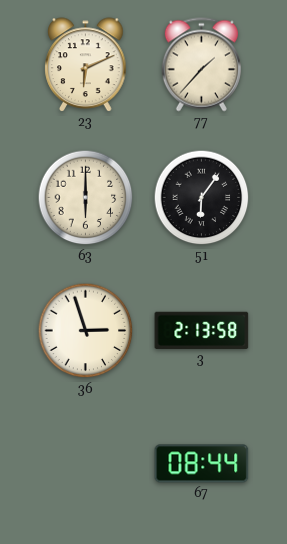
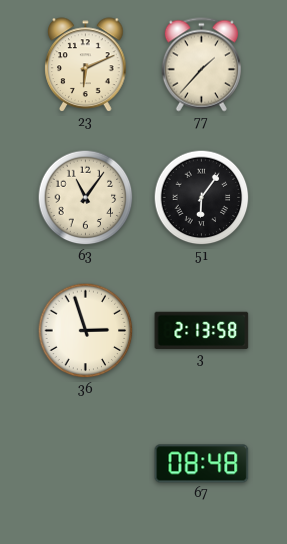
63: 6:00 -> 11:06 (86, 198)
67: 08:44 -> 08:48 (202, 464)
